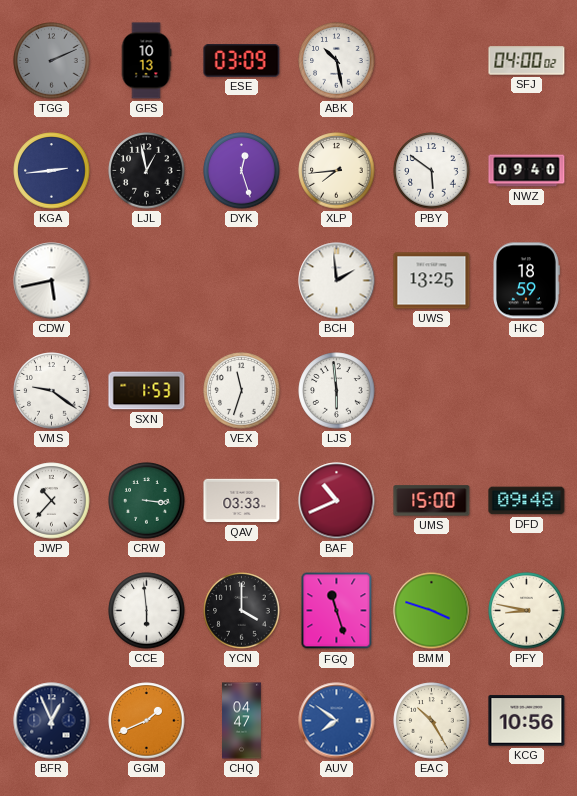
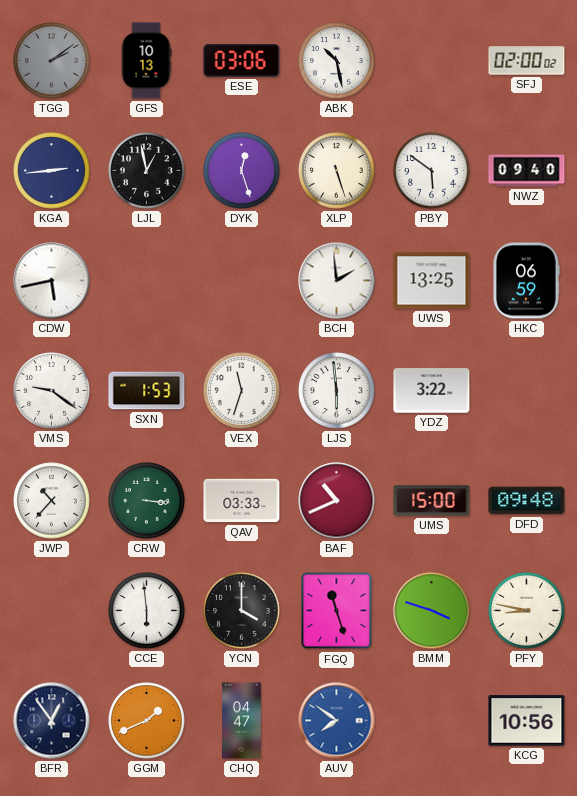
TGG: 2:11 -> 2:09 (52, 61)
ESE: 03:09 -> 03:06 (242, 61)
SFJ: 04:00 -> 02:00 (527, 61)
XLP: 7:44 -> 5:27 (337, 171)
HKC: 18:59 -> 06:59 (527, 281)
YDZ: none -> 3:22 (432, 391)
BFR: 12:56 -> 12:54 (52, 721)
EAC: 10:25 -> none (432, 721)
